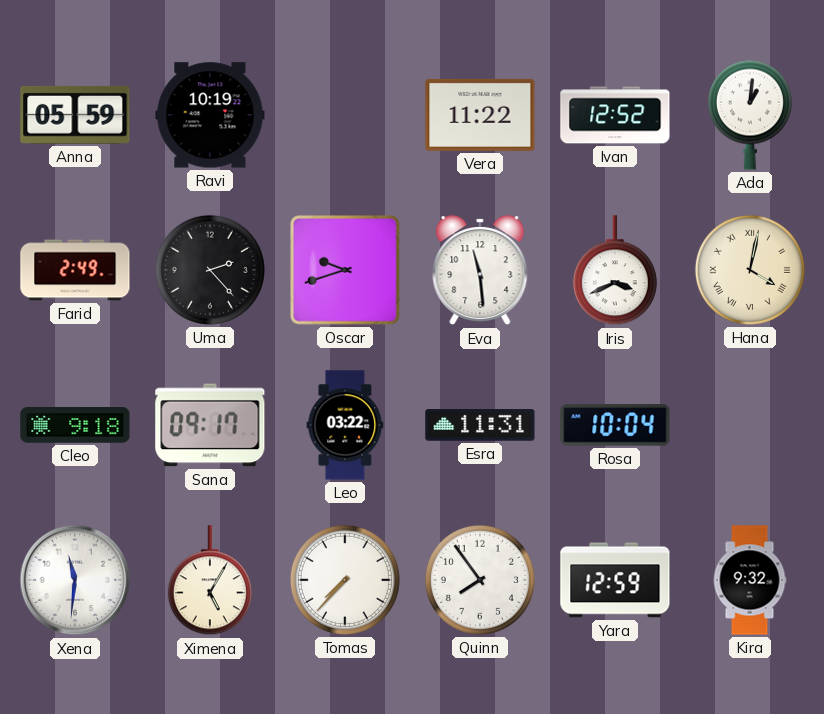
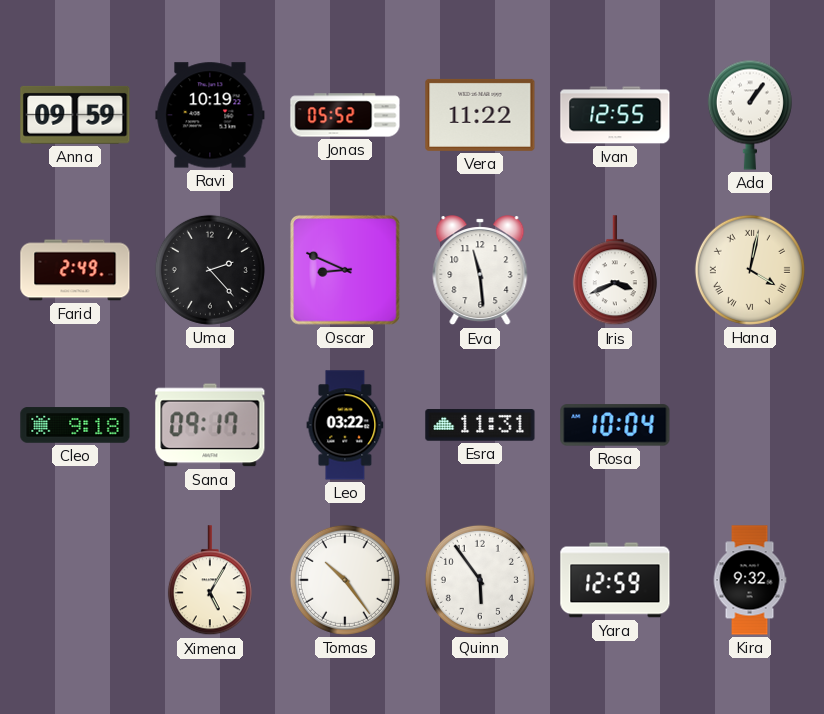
Anna: 05:59 -> 09:59 (75, 115)
Jonas: none -> 05:52 (345, 115)
Ivan: 12:52 -> 12:55 (615, 115)
Ada: 1:01 -> 1:06 (750, 115)
Oscar: 9:42 -> 8:49 (345, 270)
Xena: 11:31 -> none (75, 580)
Tomas: 7:37 -> 10:24 (345, 580)
Quinn: 7:54 -> 5:54 (480, 580)
